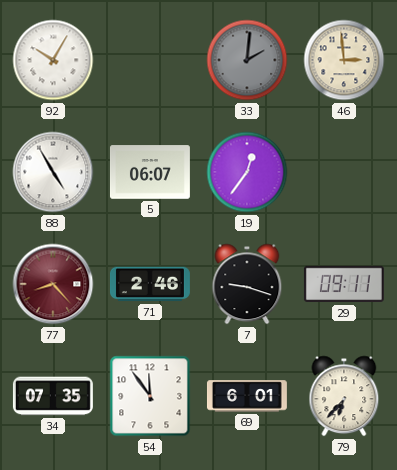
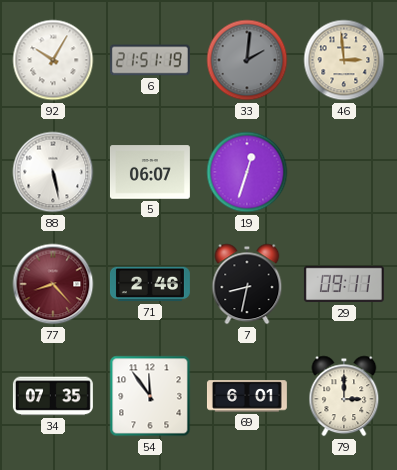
6: none -> 21:51 (150, 60)
88: 4:55 -> 5:28 (53, 172)
19: 12:36 -> 12:33 (247, 172)
7: 9:18 -> 8:32 (247, 284)
79: 6:37 -> 3:00 (344, 396)
